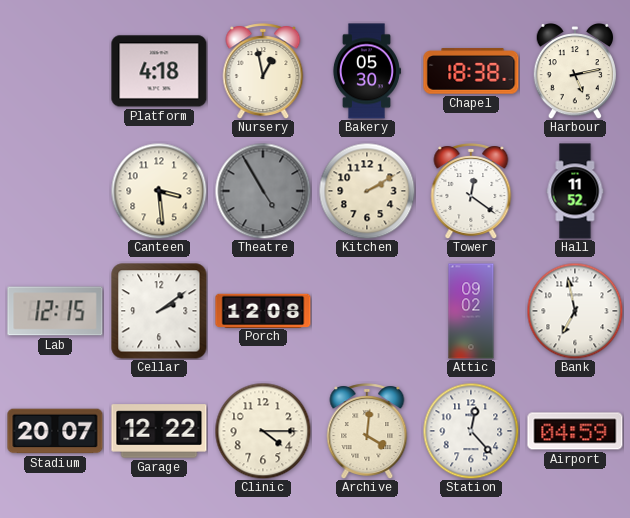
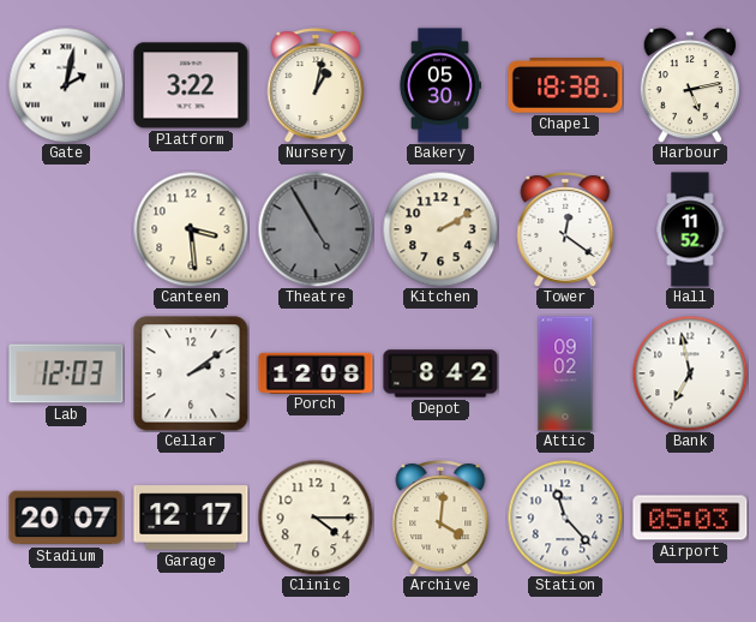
Gate: none -> 2:02 (66, 85)
Platform: 4:18 -> 3:22 (191, 85)
Nursery: 12:58 -> 1:02 (316, 85)
Lab: 12:15 -> 12:03 (66, 373)
Depot: none -> 8:42 (440, 373)
Garage: 12:22 -> 12:17 (191, 518)
Station: 12:23 -> 11:23 (565, 518)
Airport: 04:59 -> 05:03 (690, 518)
